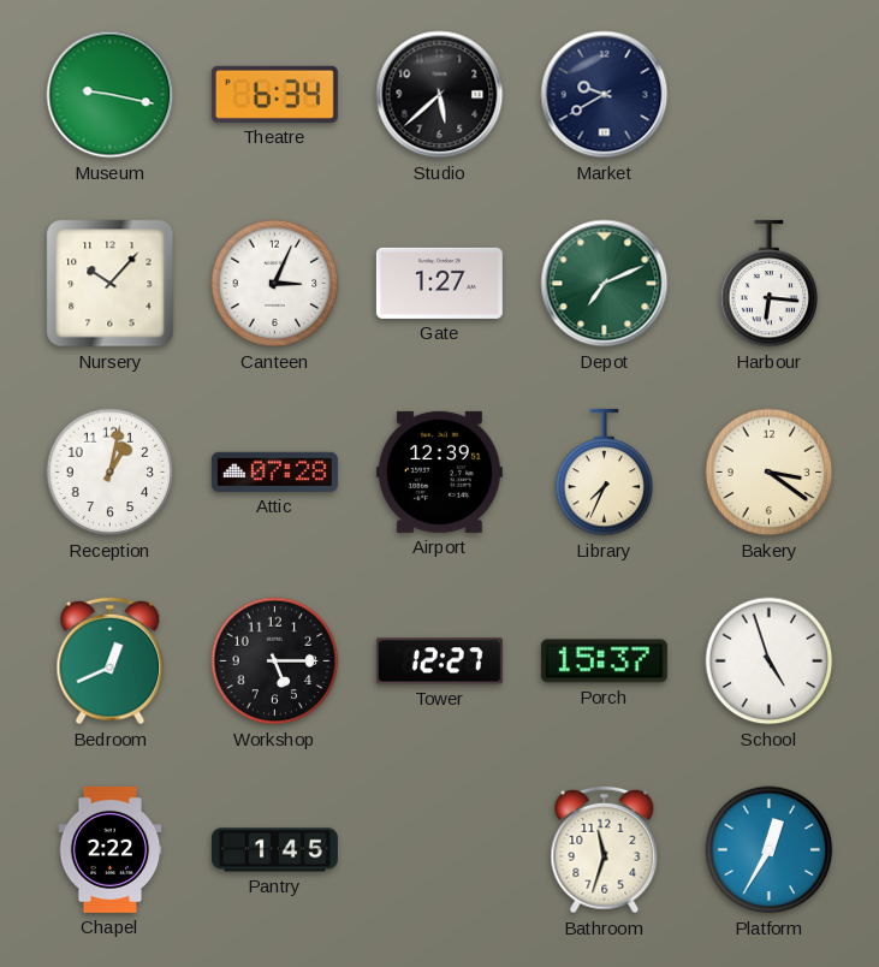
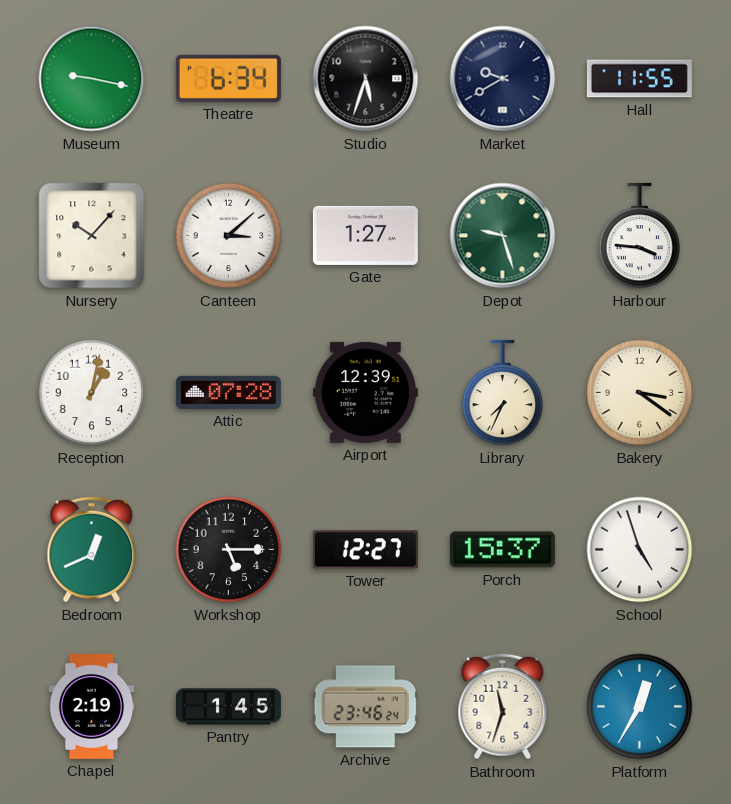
Studio: 5:38 -> 5:33 (366, 79)
Hall: none -> 11:55 (639, 79)
Canteen: 3:04 -> 3:08 (229, 236)
Depot: 7:11 -> 9:27 (503, 236)
Harbour: 6:16 -> 3:46 (640, 236)
Chapel: 2:22 -> 2:19 (92, 706)
Archive: none -> 23:46 (365, 707)
